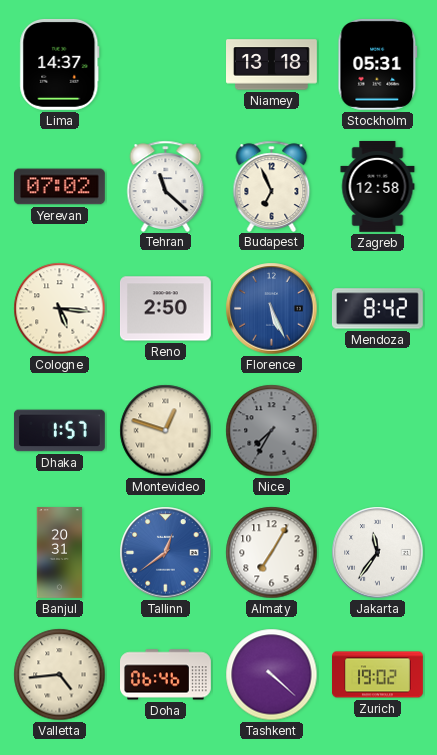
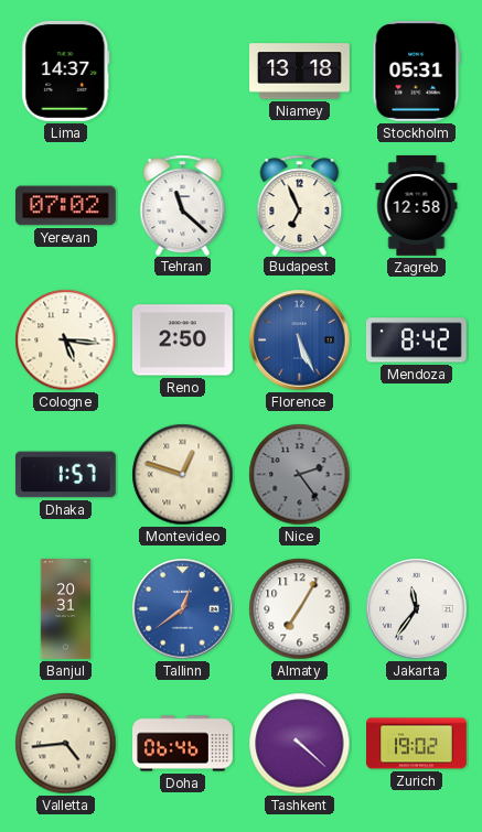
Nice: 7:35 -> 2:24 (300, 475)
